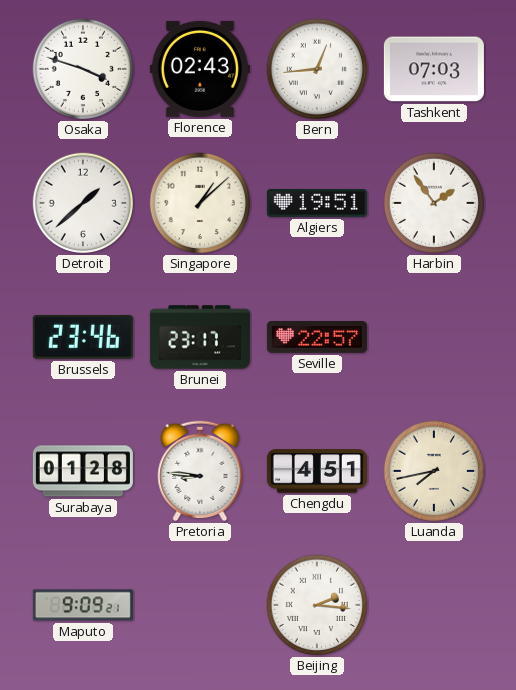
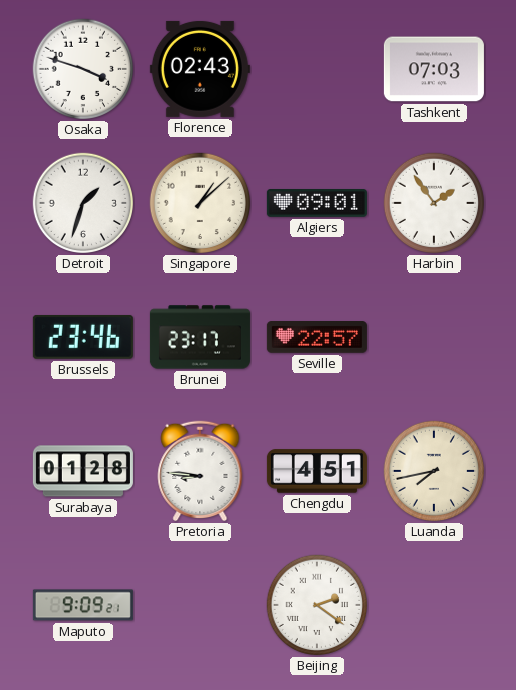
Bern: 12:44 -> none (316, 69)
Detroit: 1:38 -> 1:33 (82, 203)
Algiers: 19:51 -> 09:01 (317, 204)
Beijing: 2:16 -> 2:21 (316, 605)
